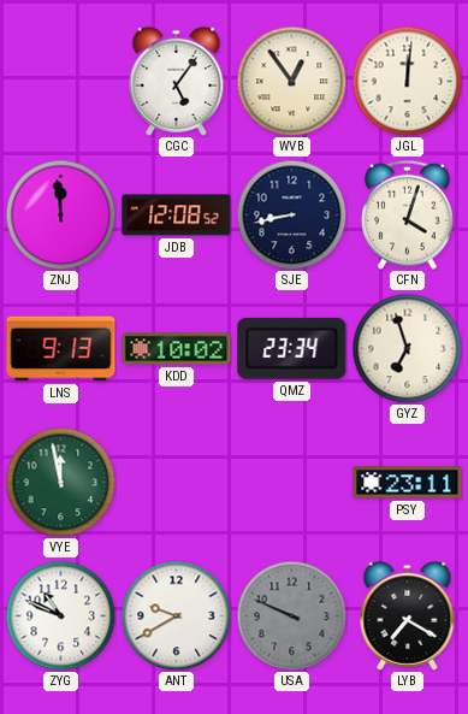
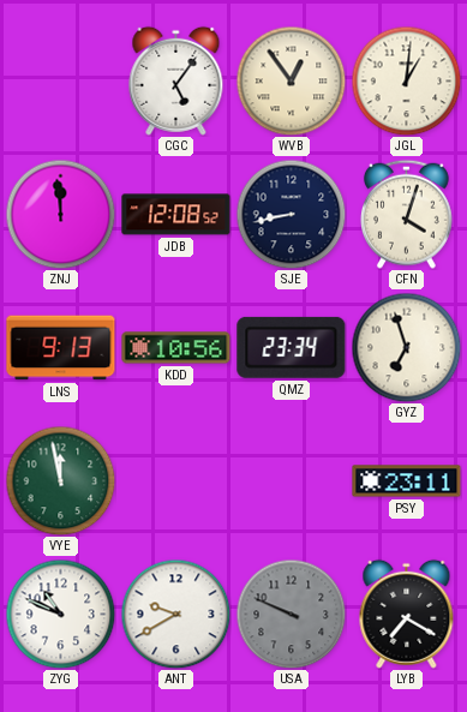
JGL: 12:01 -> 1:01 (406, 80)
KDD: 10:02 -> 10:56 (176, 348)
